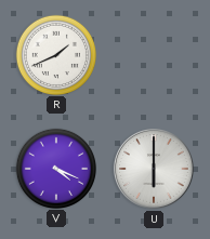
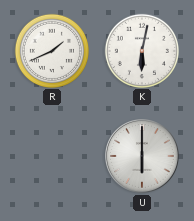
K: none -> 6:02 (141, 50)
V: 4:19 -> none (55, 168)
